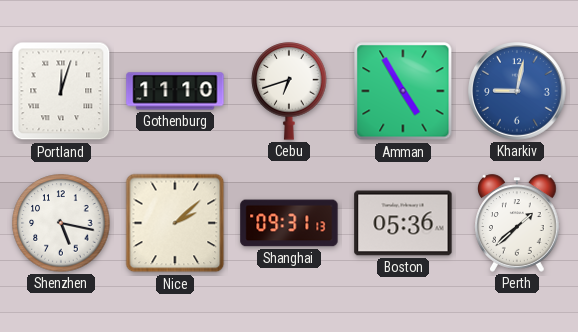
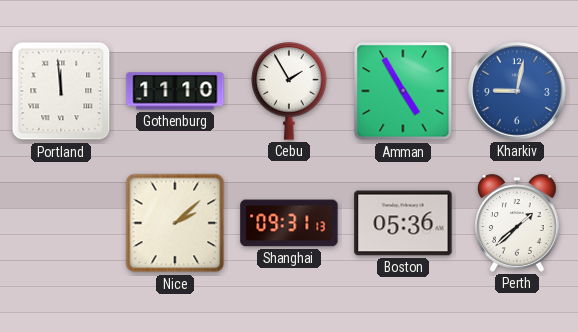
Portland: 12:03 -> 11:59 (61, 91)
Cebu: 6:42 -> 1:55 (289, 91)
Shenzhen: 5:17 -> none (61, 223)
